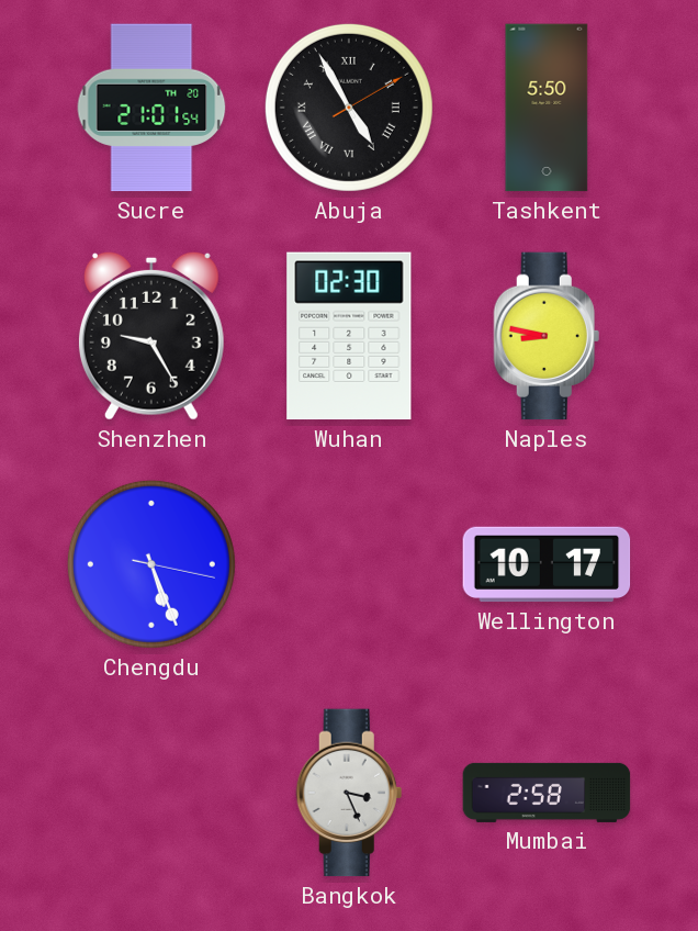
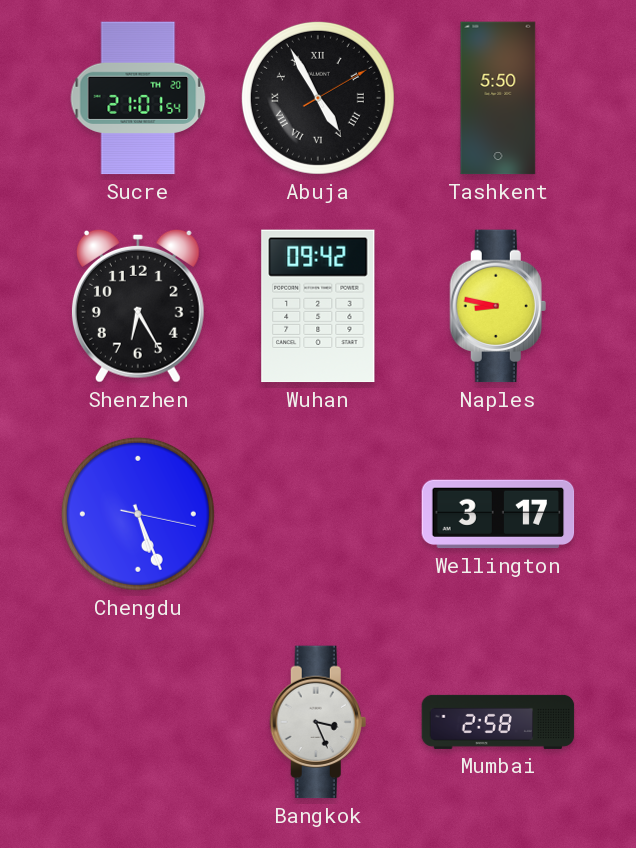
Shenzhen: 9:25 -> 6:25 (138, 306)
Wuhan: 02:30 -> 09:42 (318, 306)
Wellington: 10:17 -> 3:17 (498, 514)
